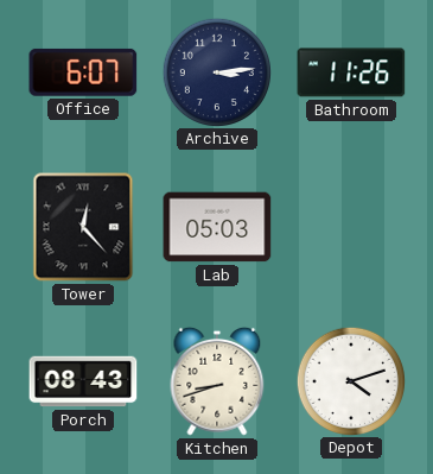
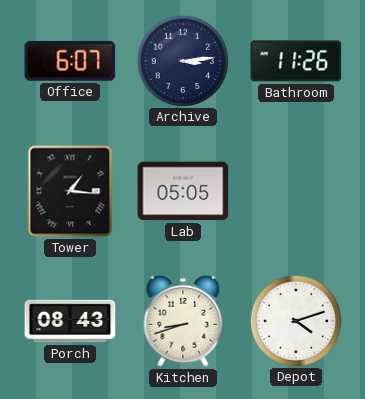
Tower: 12:23 -> 1:16 (70, 191)
Lab: 05:03 -> 05:05 (183, 191)
